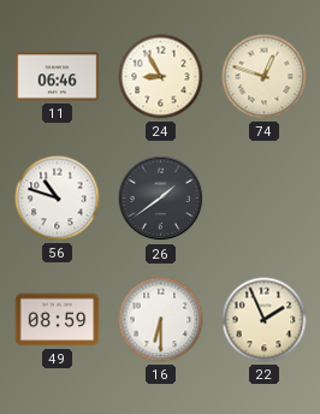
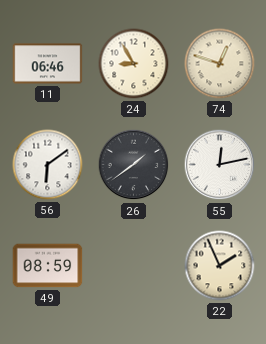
56: 10:48 -> 6:09 (48, 165)
55: none -> 12:13 (220, 165)
16: 6:30 -> none (161, 320)
